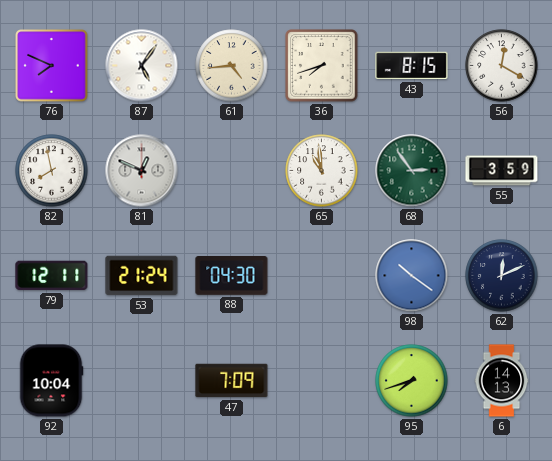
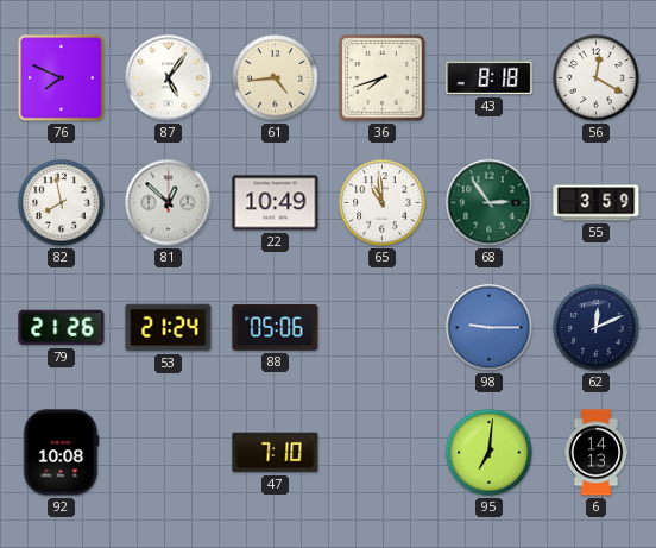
43: 8:15 -> 8:18 (490, 78)
81: 12:49 -> 12:52 (169, 203)
22: none -> 10:49 (276, 203)
79: 12:11 -> 21:26 (62, 328)
88: 04:30 -> 05:06 (276, 328)
98: 10:21 -> 9:15 (490, 328)
92: 10:04 -> 10:08 (61, 453)
47: 7:09 -> 7:10 (276, 453)
95: 7:42 -> 7:01 (490, 453)
